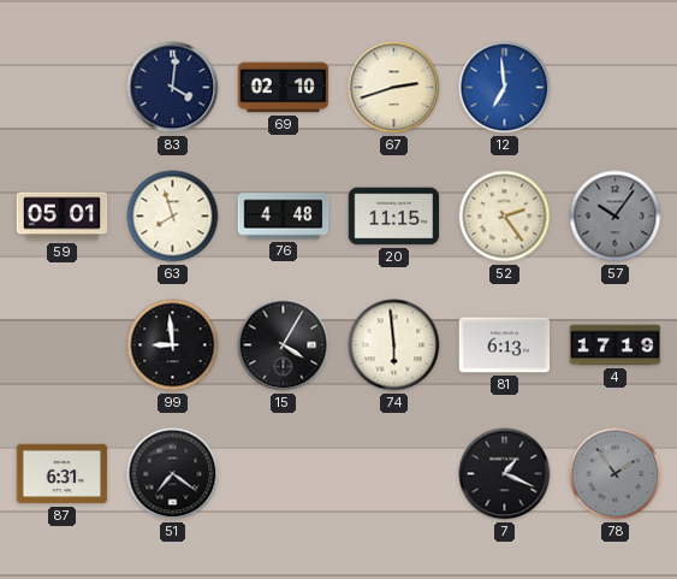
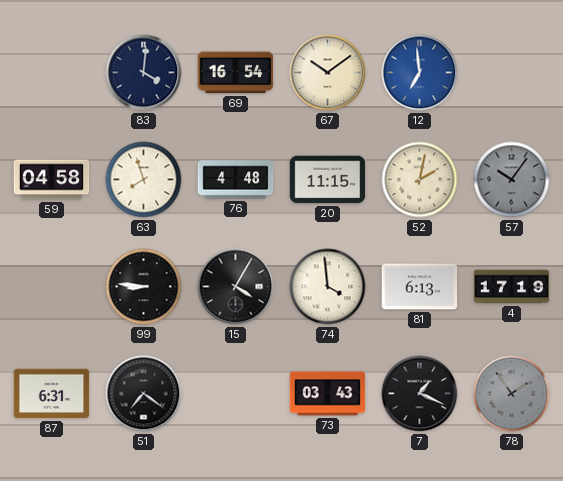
69: 02:10 -> 16:54 (236, 73)
67: 2:42 -> 10:09 (328, 73)
59: 05:01 -> 04:58 (52, 180)
52: 2:24 -> 2:02 (420, 180)
99: 8:59 -> 8:46 (144, 287)
74: 5:59 -> 3:59 (328, 287)
73: none -> 03:43 (328, 394)
